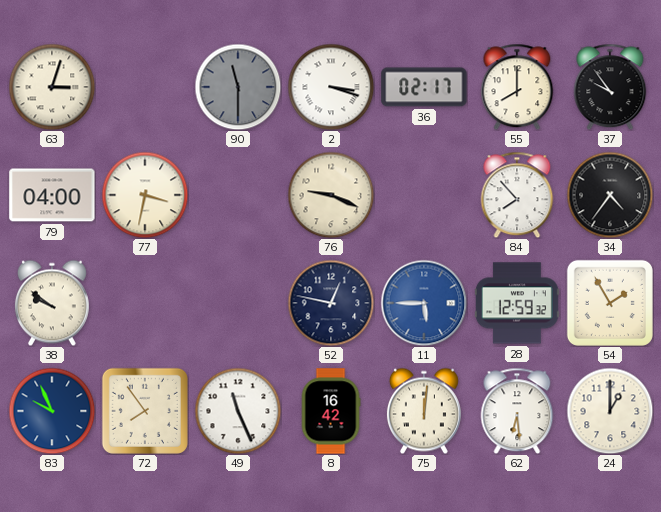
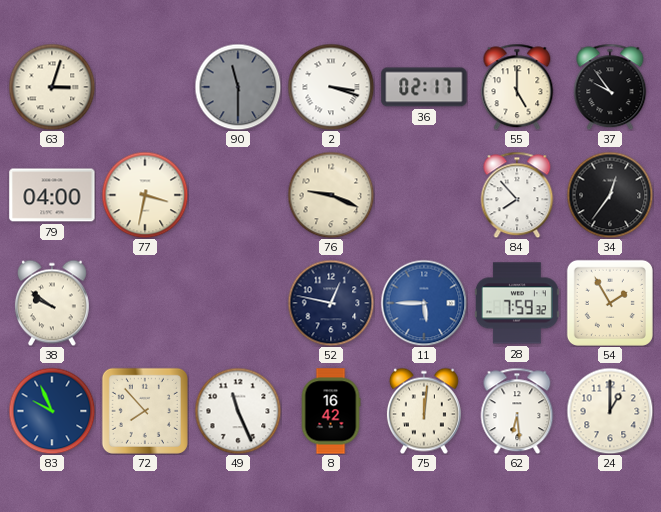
55: 8:00 -> 5:00 (517, 87)
34: 4:36 -> 12:36 (610, 195)
28: 12:59 -> 7:59 (517, 303)
72: 7:54 -> 7:53 (145, 411)
